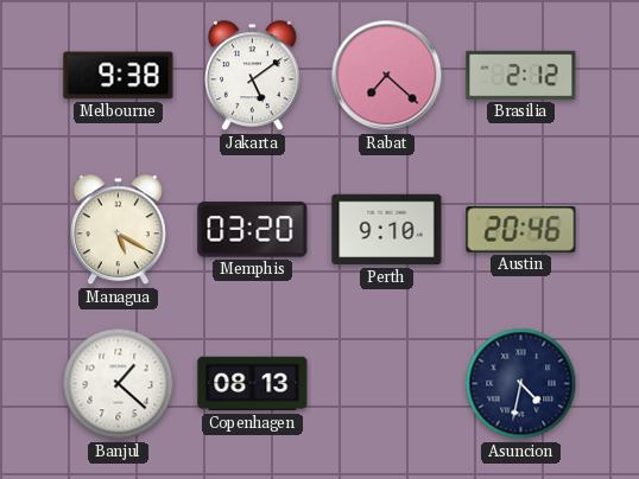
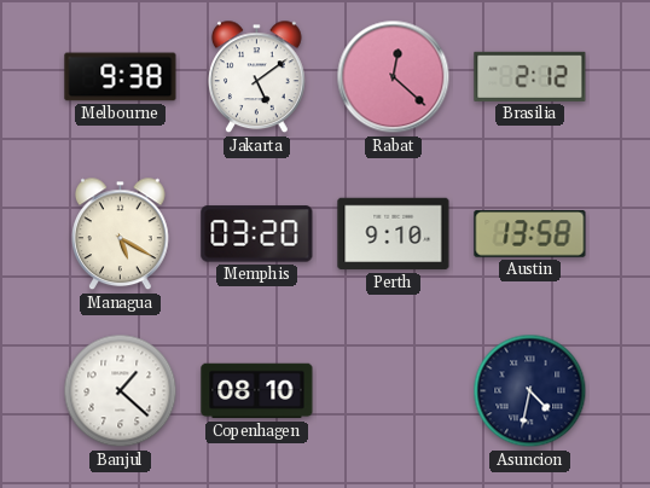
Rabat: 7:22 -> 12:22 (394, 77)
Austin: 20:46 -> 13:58 (530, 234)
Copenhagen: 08:13 -> 08:10 (257, 391)
